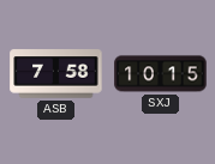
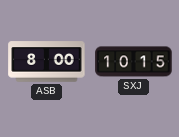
ASB: 7:58 -> 8:00 (47, 62)
